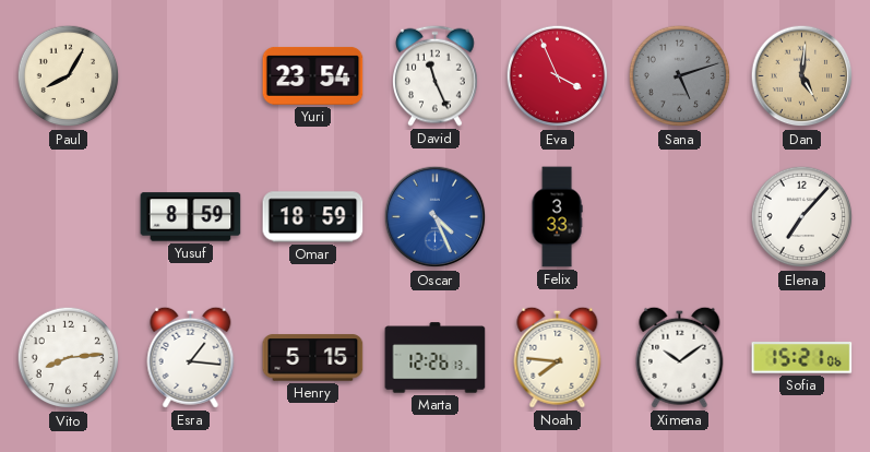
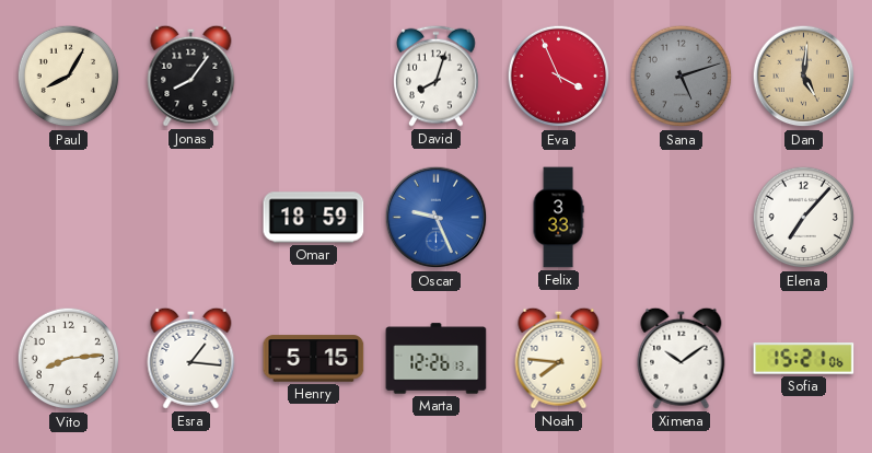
Jonas: none -> 8:06 (191, 75)
Yuri: 23:54 -> none (313, 75)
David: 11:26 -> 8:03 (437, 75)
Yusuf: 8:59 -> none (191, 217)
Oscar: 4:26 -> 9:26 (437, 218)
